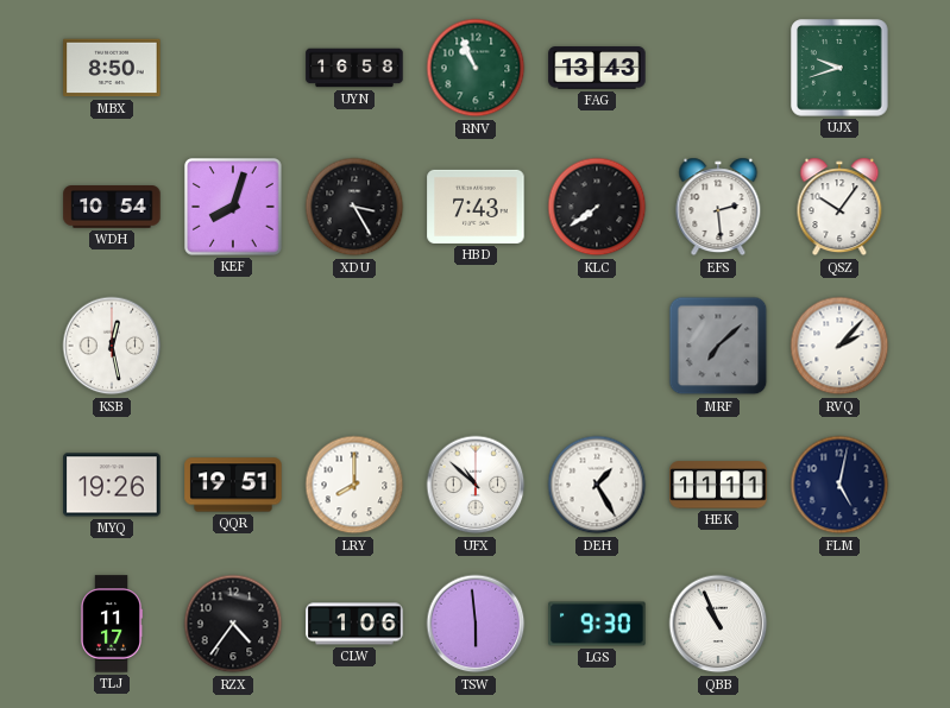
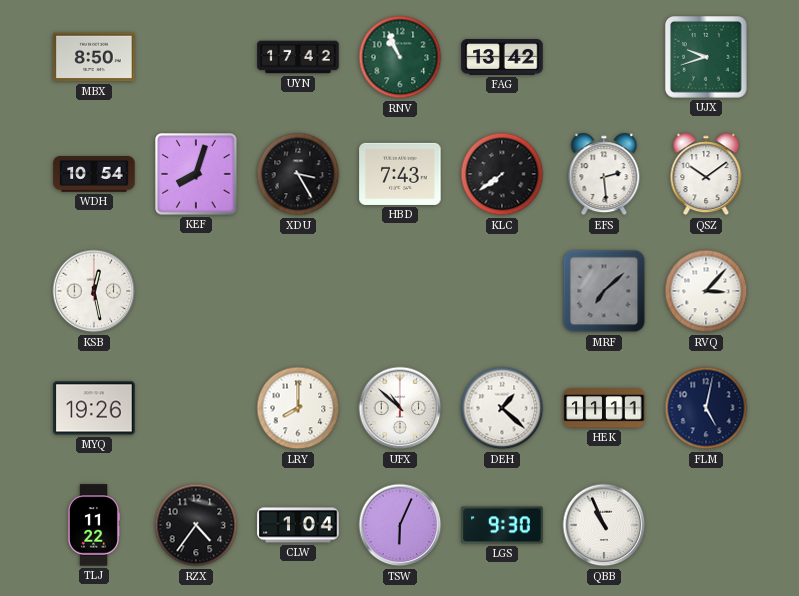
UYN: 16:58 -> 17:42 (298, 57)
FAG: 13:43 -> 13:42 (502, 57)
QSZ: 10:06 -> 10:09 (706, 174)
RVQ: 2:07 -> 3:07 (706, 291)
QQR: 19:51 -> none (233, 485)
DEH: 1:25 -> 1:22 (502, 408)
TLJ: 11:17 -> 11:22 (93, 525)
CLW: 1:06 -> 1:04 (298, 525)
TSW: 5:59 -> 6:04 (400, 525)
